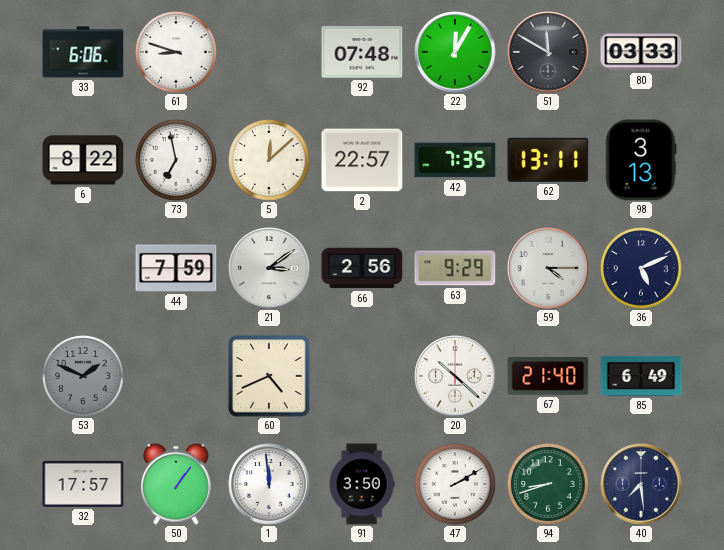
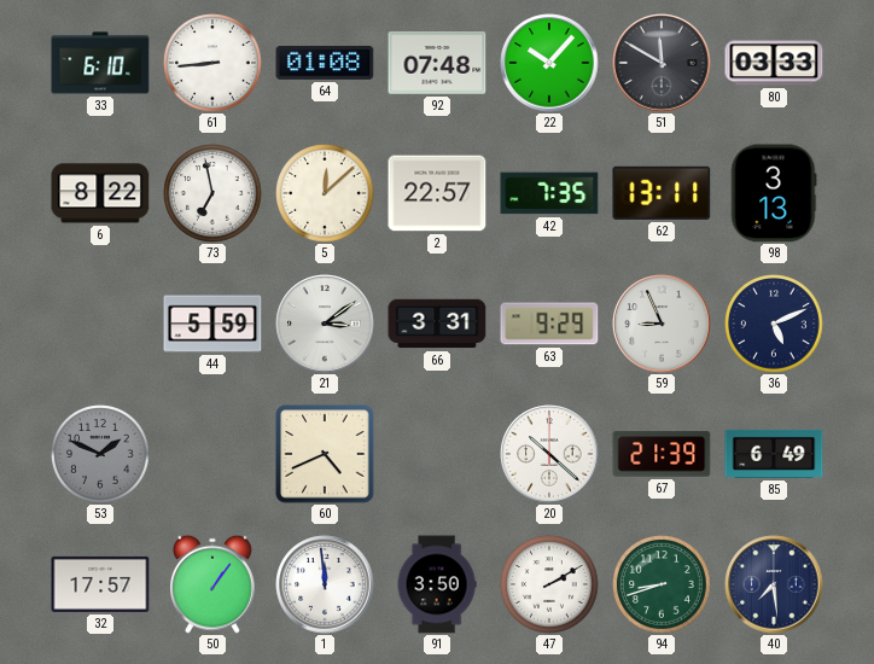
33: 6:06 -> 6:10 (100, 63)
61: 8:48 -> 8:44 (212, 63)
64: none -> 01:08 (325, 63)
22: 12:05 -> 10:07 (549, 63)
44: 7:59 -> 5:59 (212, 324)
66: 2:56 -> 3:31 (437, 324)
59: 4:15 -> 8:56 (662, 324)
67: 21:40 -> 21:39 (662, 454)
